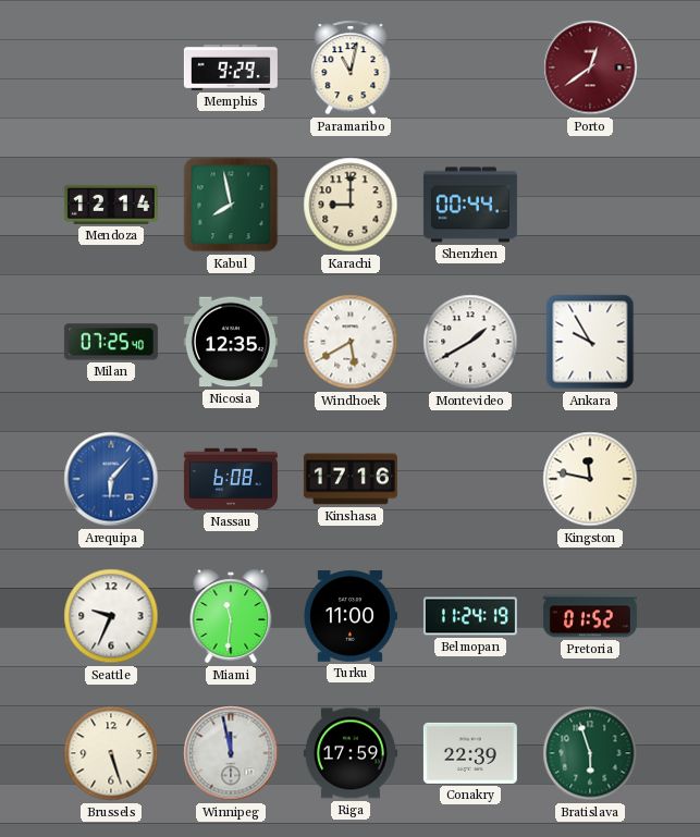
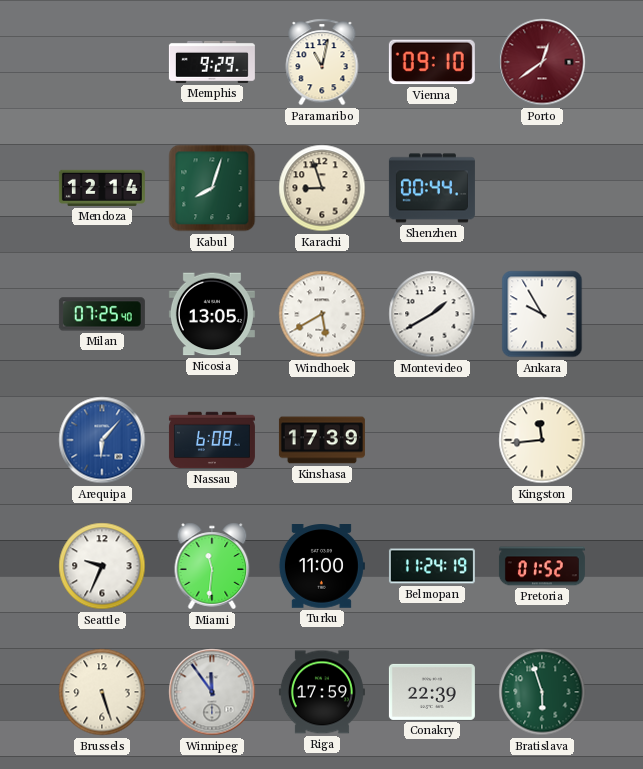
Vienna: none -> 09:10 (432, 62)
Kabul: 7:58 -> 8:03 (212, 188)
Karachi: 9:00 -> 8:57 (322, 188)
Nicosia: 12:35 -> 13:05 (212, 314)
Kinshasa: 17:16 -> 17:39 (322, 440)
Kingston: 11:47 -> 11:44 (542, 440)
Winnipeg: 11:58 -> 11:54 (212, 692)
